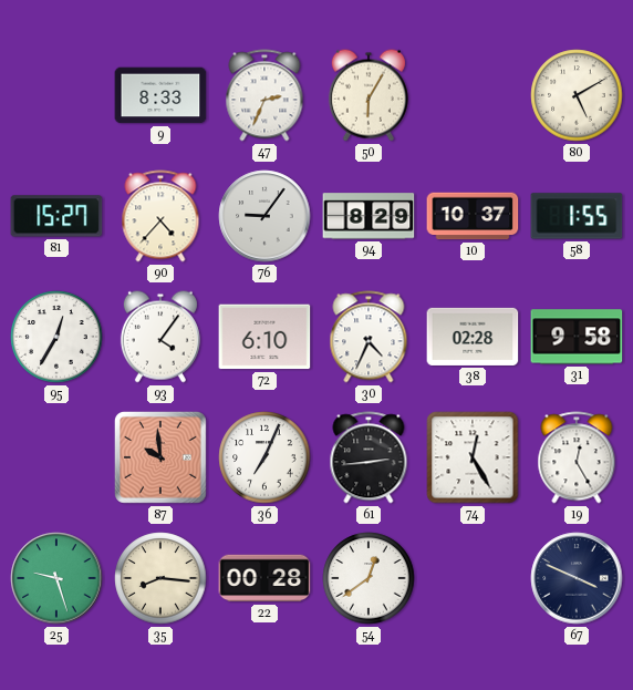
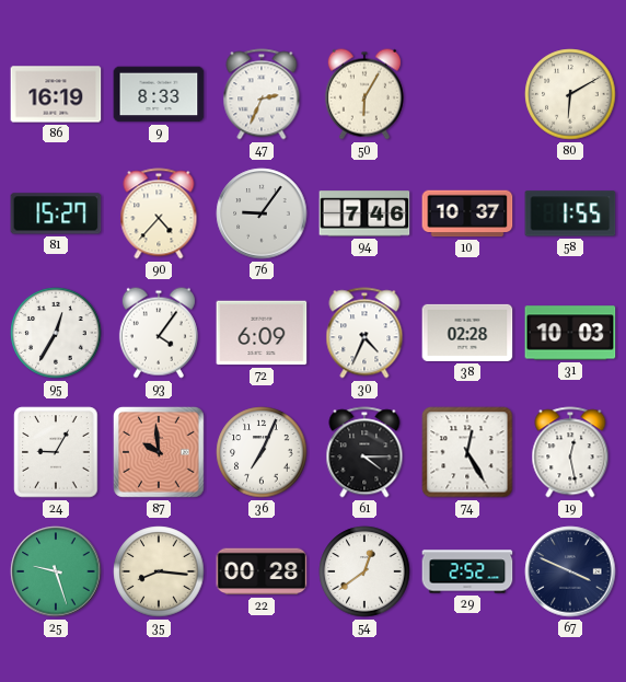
86: none -> 16:19 (56, 94)
80: 5:10 -> 6:10 (570, 94)
94: 8:29 -> 7:46 (364, 213)
72: 6:10 -> 6:09 (262, 333)
31: 9:58 -> 10:03 (570, 333)
24: none -> 9:05 (56, 452)
61: 2:44 -> 4:15 (364, 452)
19: 12:25 -> 12:28 (570, 452)
29: none -> 2:52 (467, 571)
